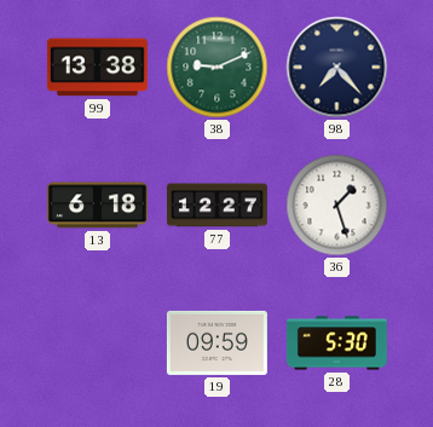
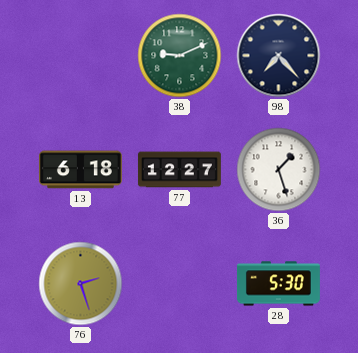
99: 13:38 -> none (97, 68)
76: none -> 2:27 (81, 284)
19: 09:59 -> none (217, 342)
